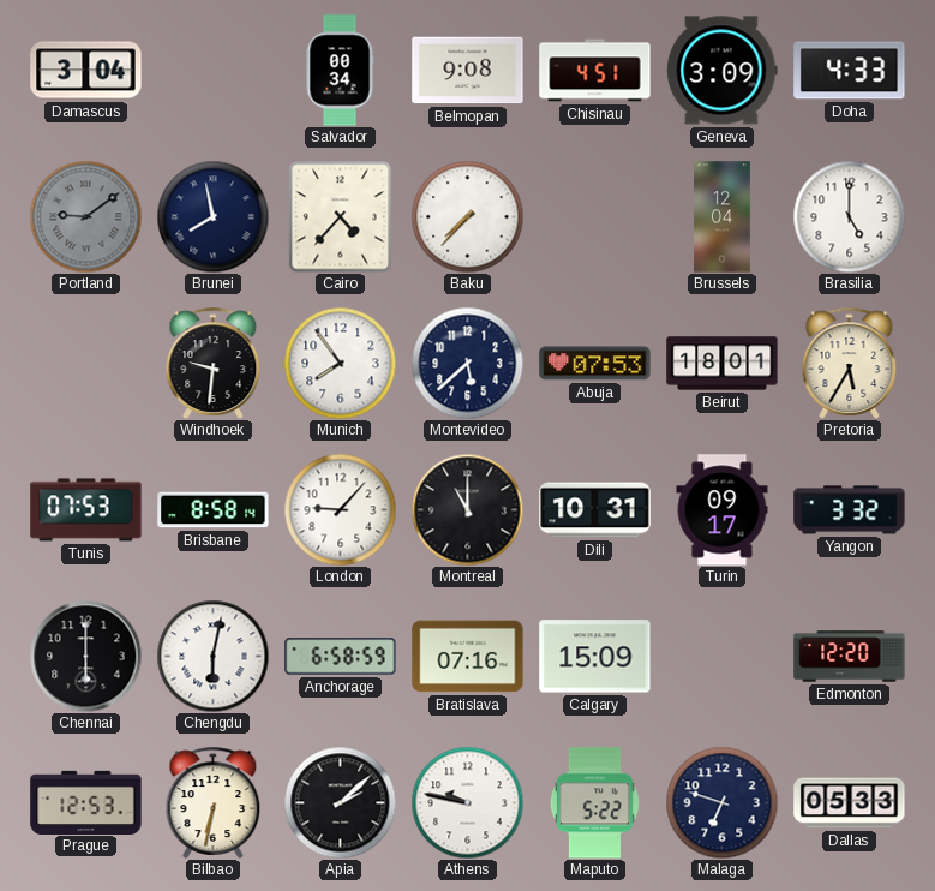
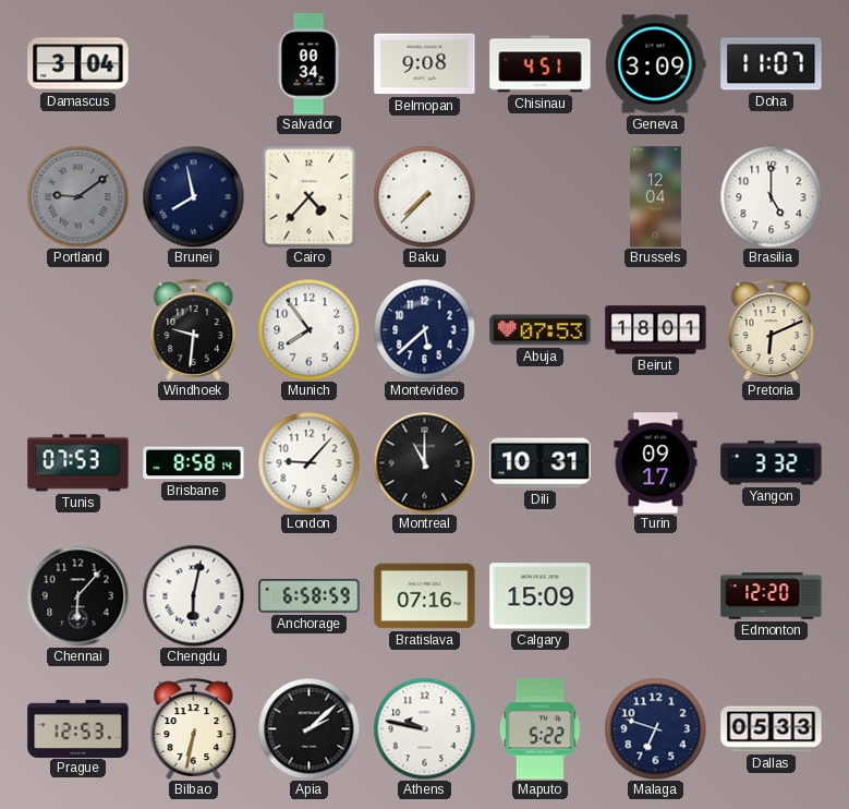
Doha: 4:33 -> 11:07 (772, 64)
Pretoria: 5:35 -> 6:11 (772, 329)
Chennai: 6:00 -> 6:07 (77, 595)
